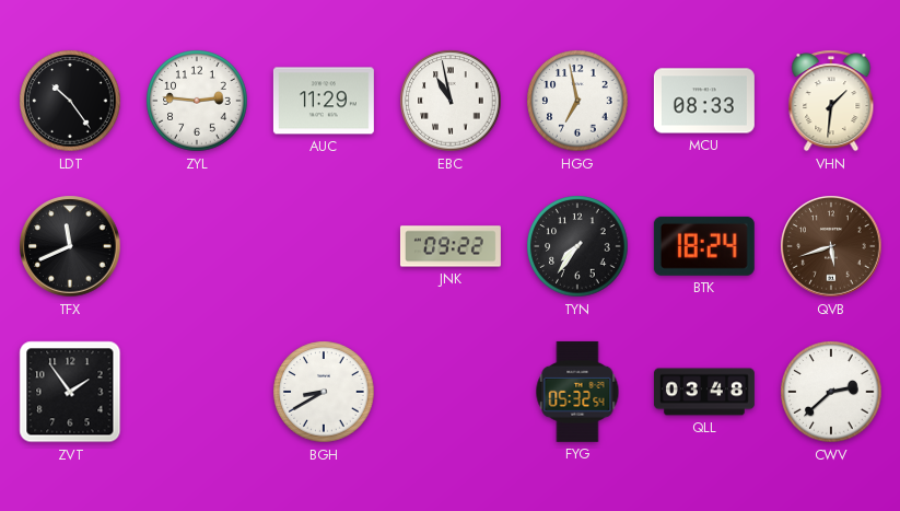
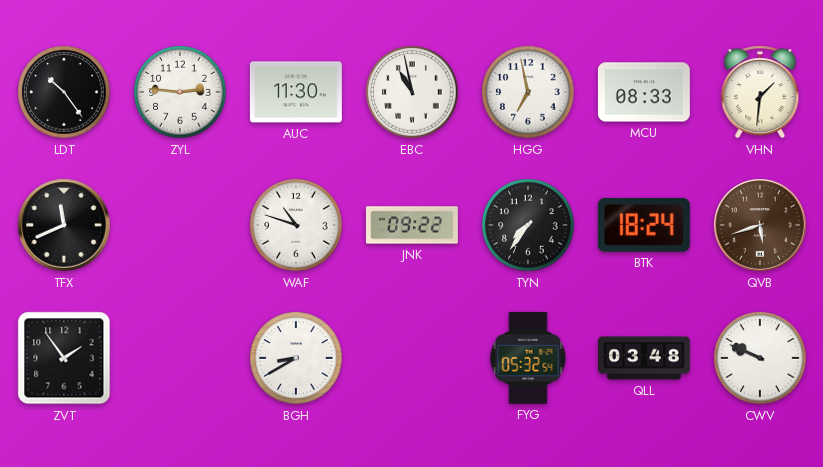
AUC: 11:29 -> 11:30 (296, 92)
WAF: none -> 10:48 (296, 225)
CWV: 2:38 -> 9:49 (760, 358)
